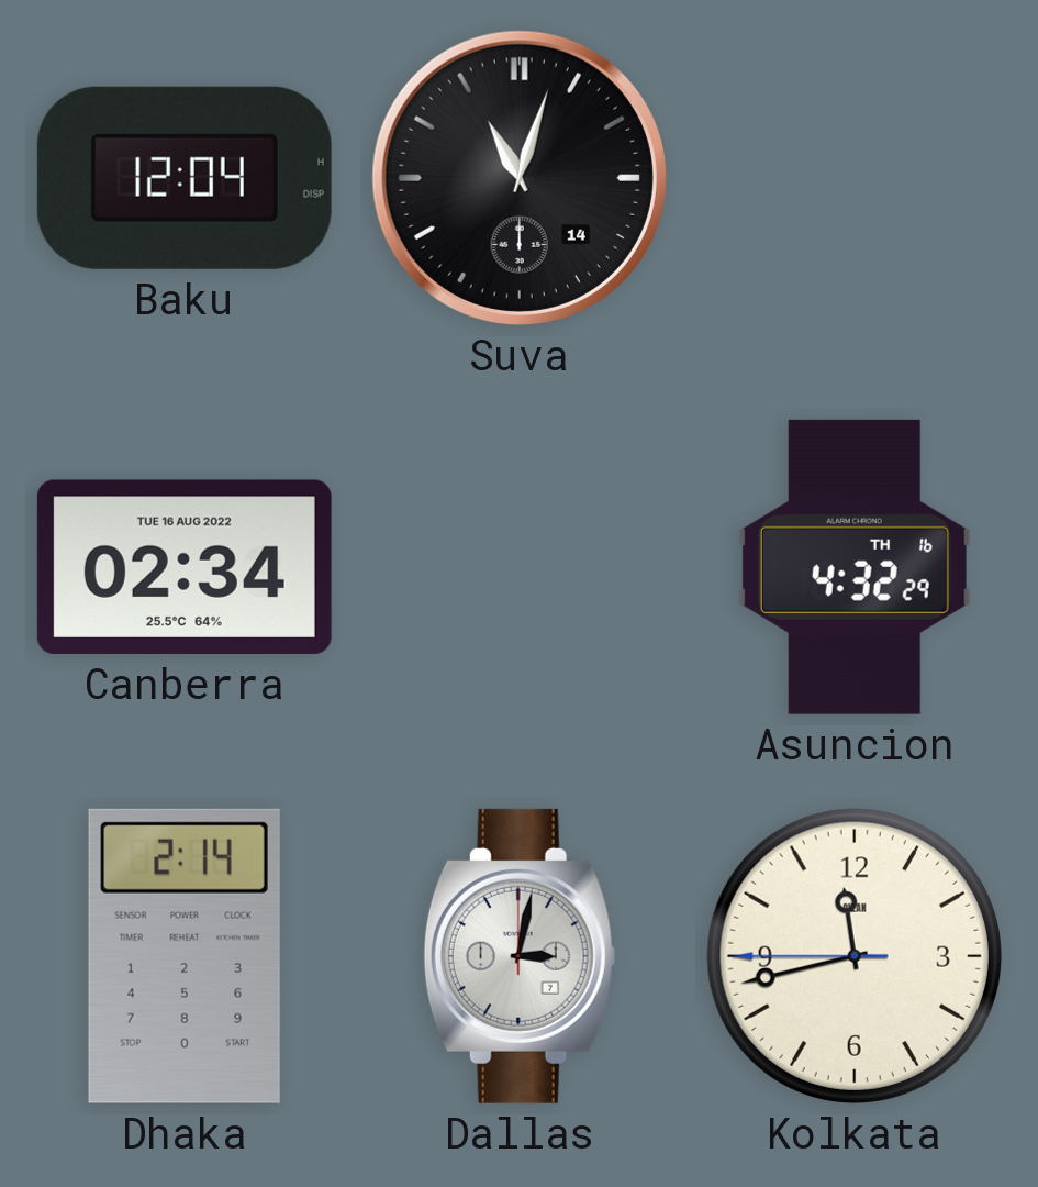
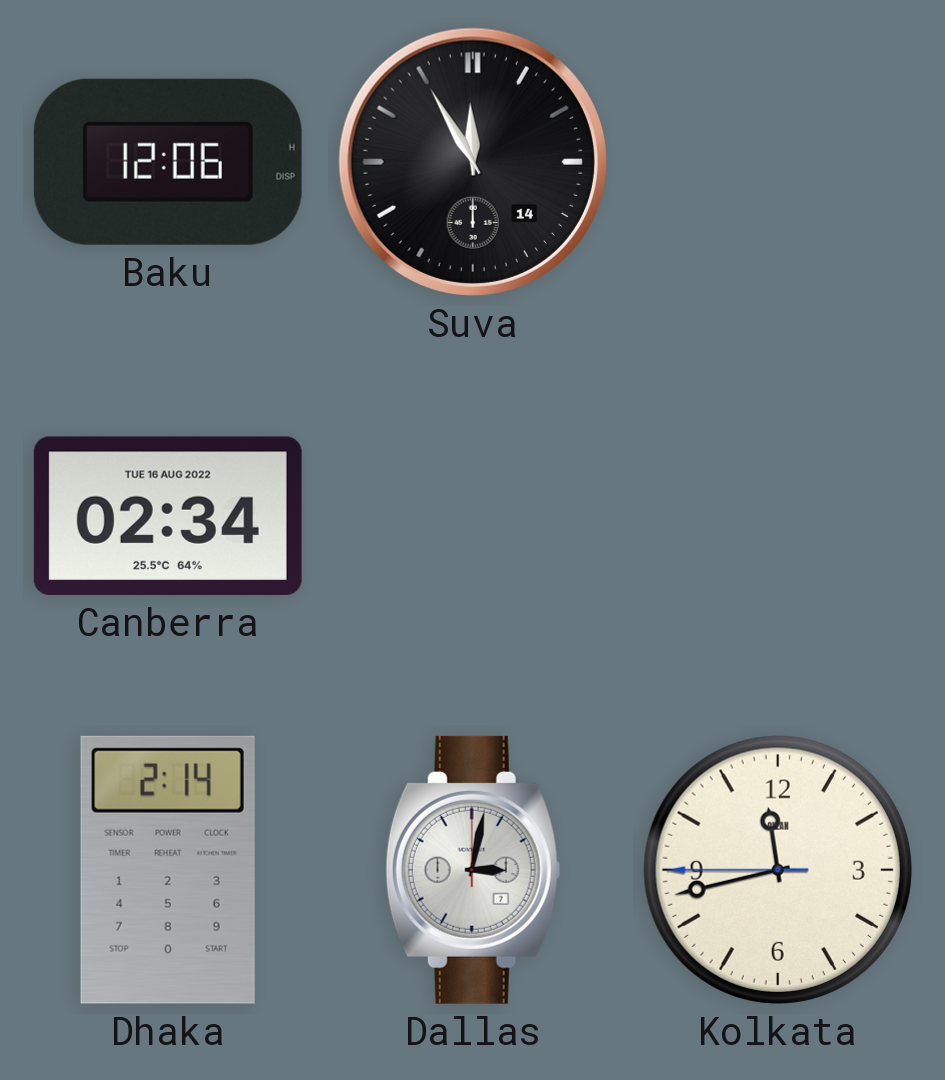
Baku: 12:04 -> 12:06 (168, 162)
Suva: 11:03 -> 11:55 (473, 162)
Asuncion: 4:32 -> none (855, 567)
